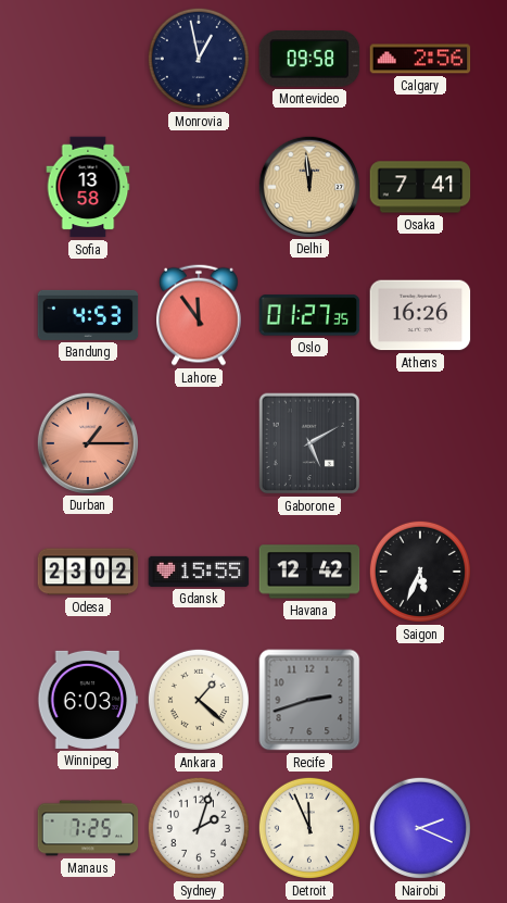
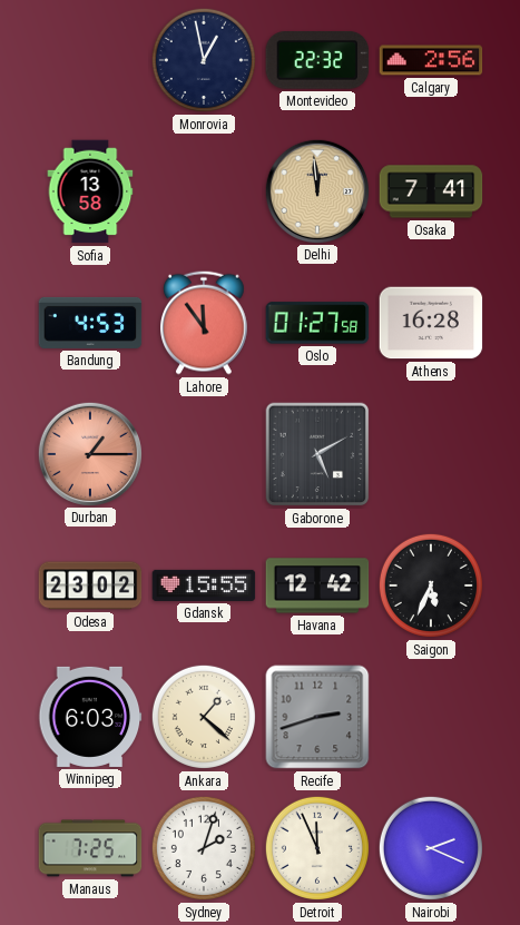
Montevideo: 09:58 -> 22:32 (317, 60)
Oslo: 01:27:35 -> 01:27:58 (317, 323)
Athens: 16:26 -> 16:28 (431, 323)
